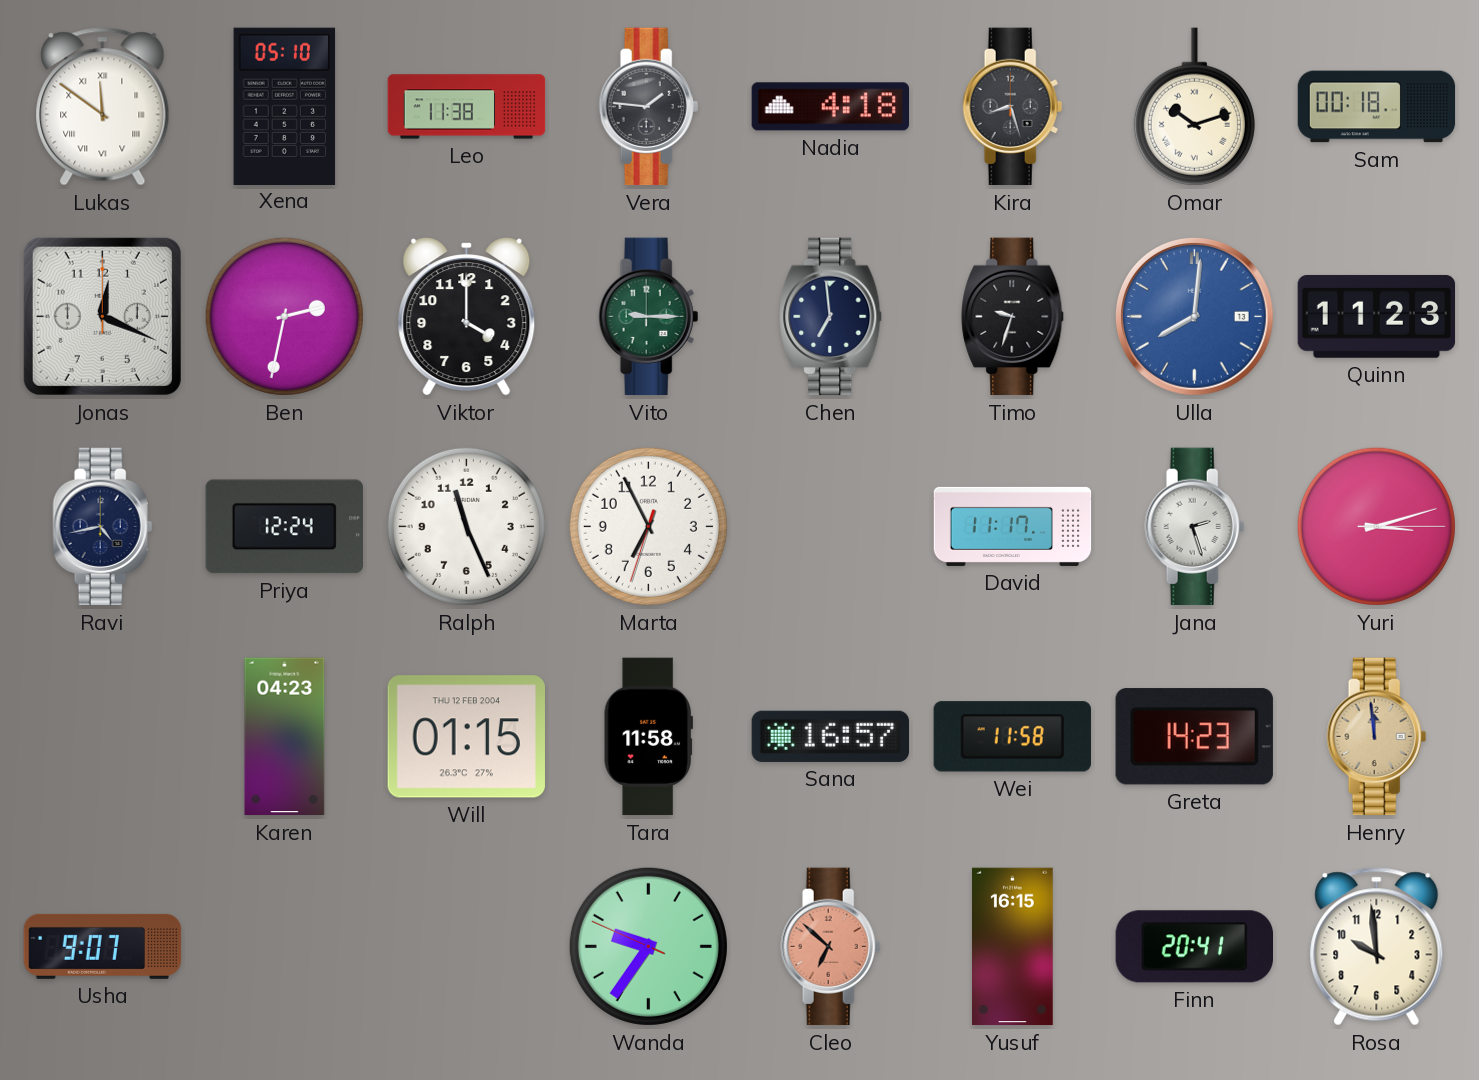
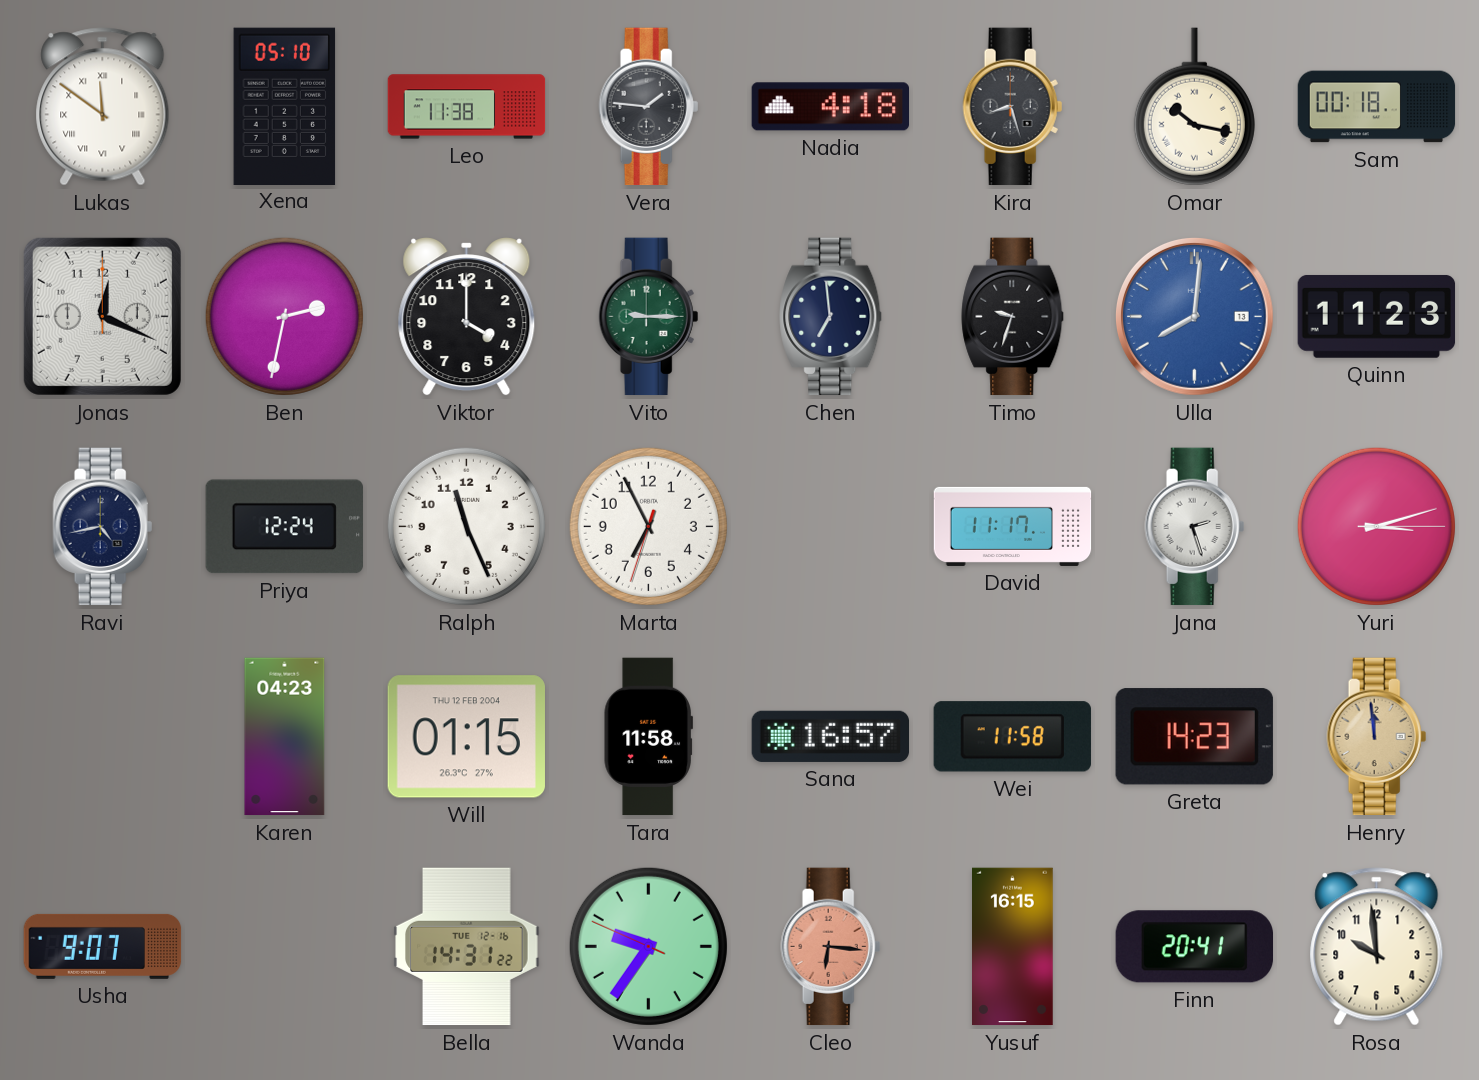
Omar: 10:12 -> 10:17 (1194, 107)
Bella: none -> 14:31 (467, 947)
Cleo: 6:52 -> 6:16 (831, 947)
